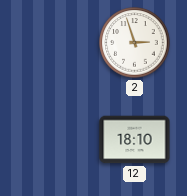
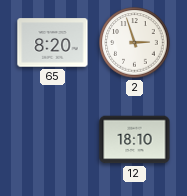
65: none -> 8:20 (53, 43)
